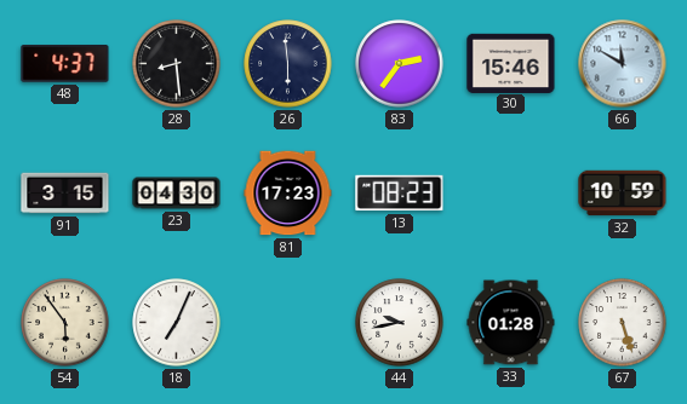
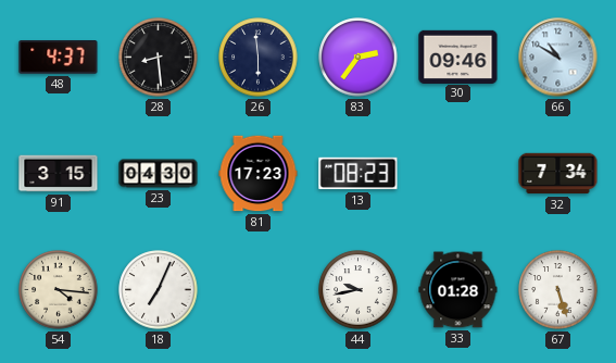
30: 15:46 -> 09:46 (458, 57)
66: 11:50 -> 10:50 (558, 58)
32: 10:59 -> 7:34 (558, 174)
54: 5:54 -> 4:16 (59, 290)
